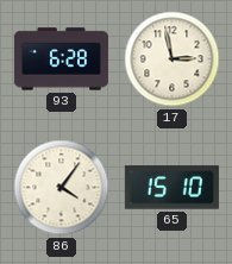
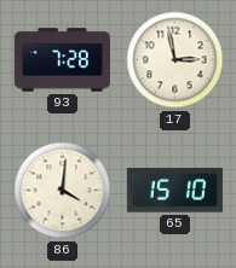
93: 6:28 -> 7:28 (62, 60)
86: 4:06 -> 4:01 (63, 191)
